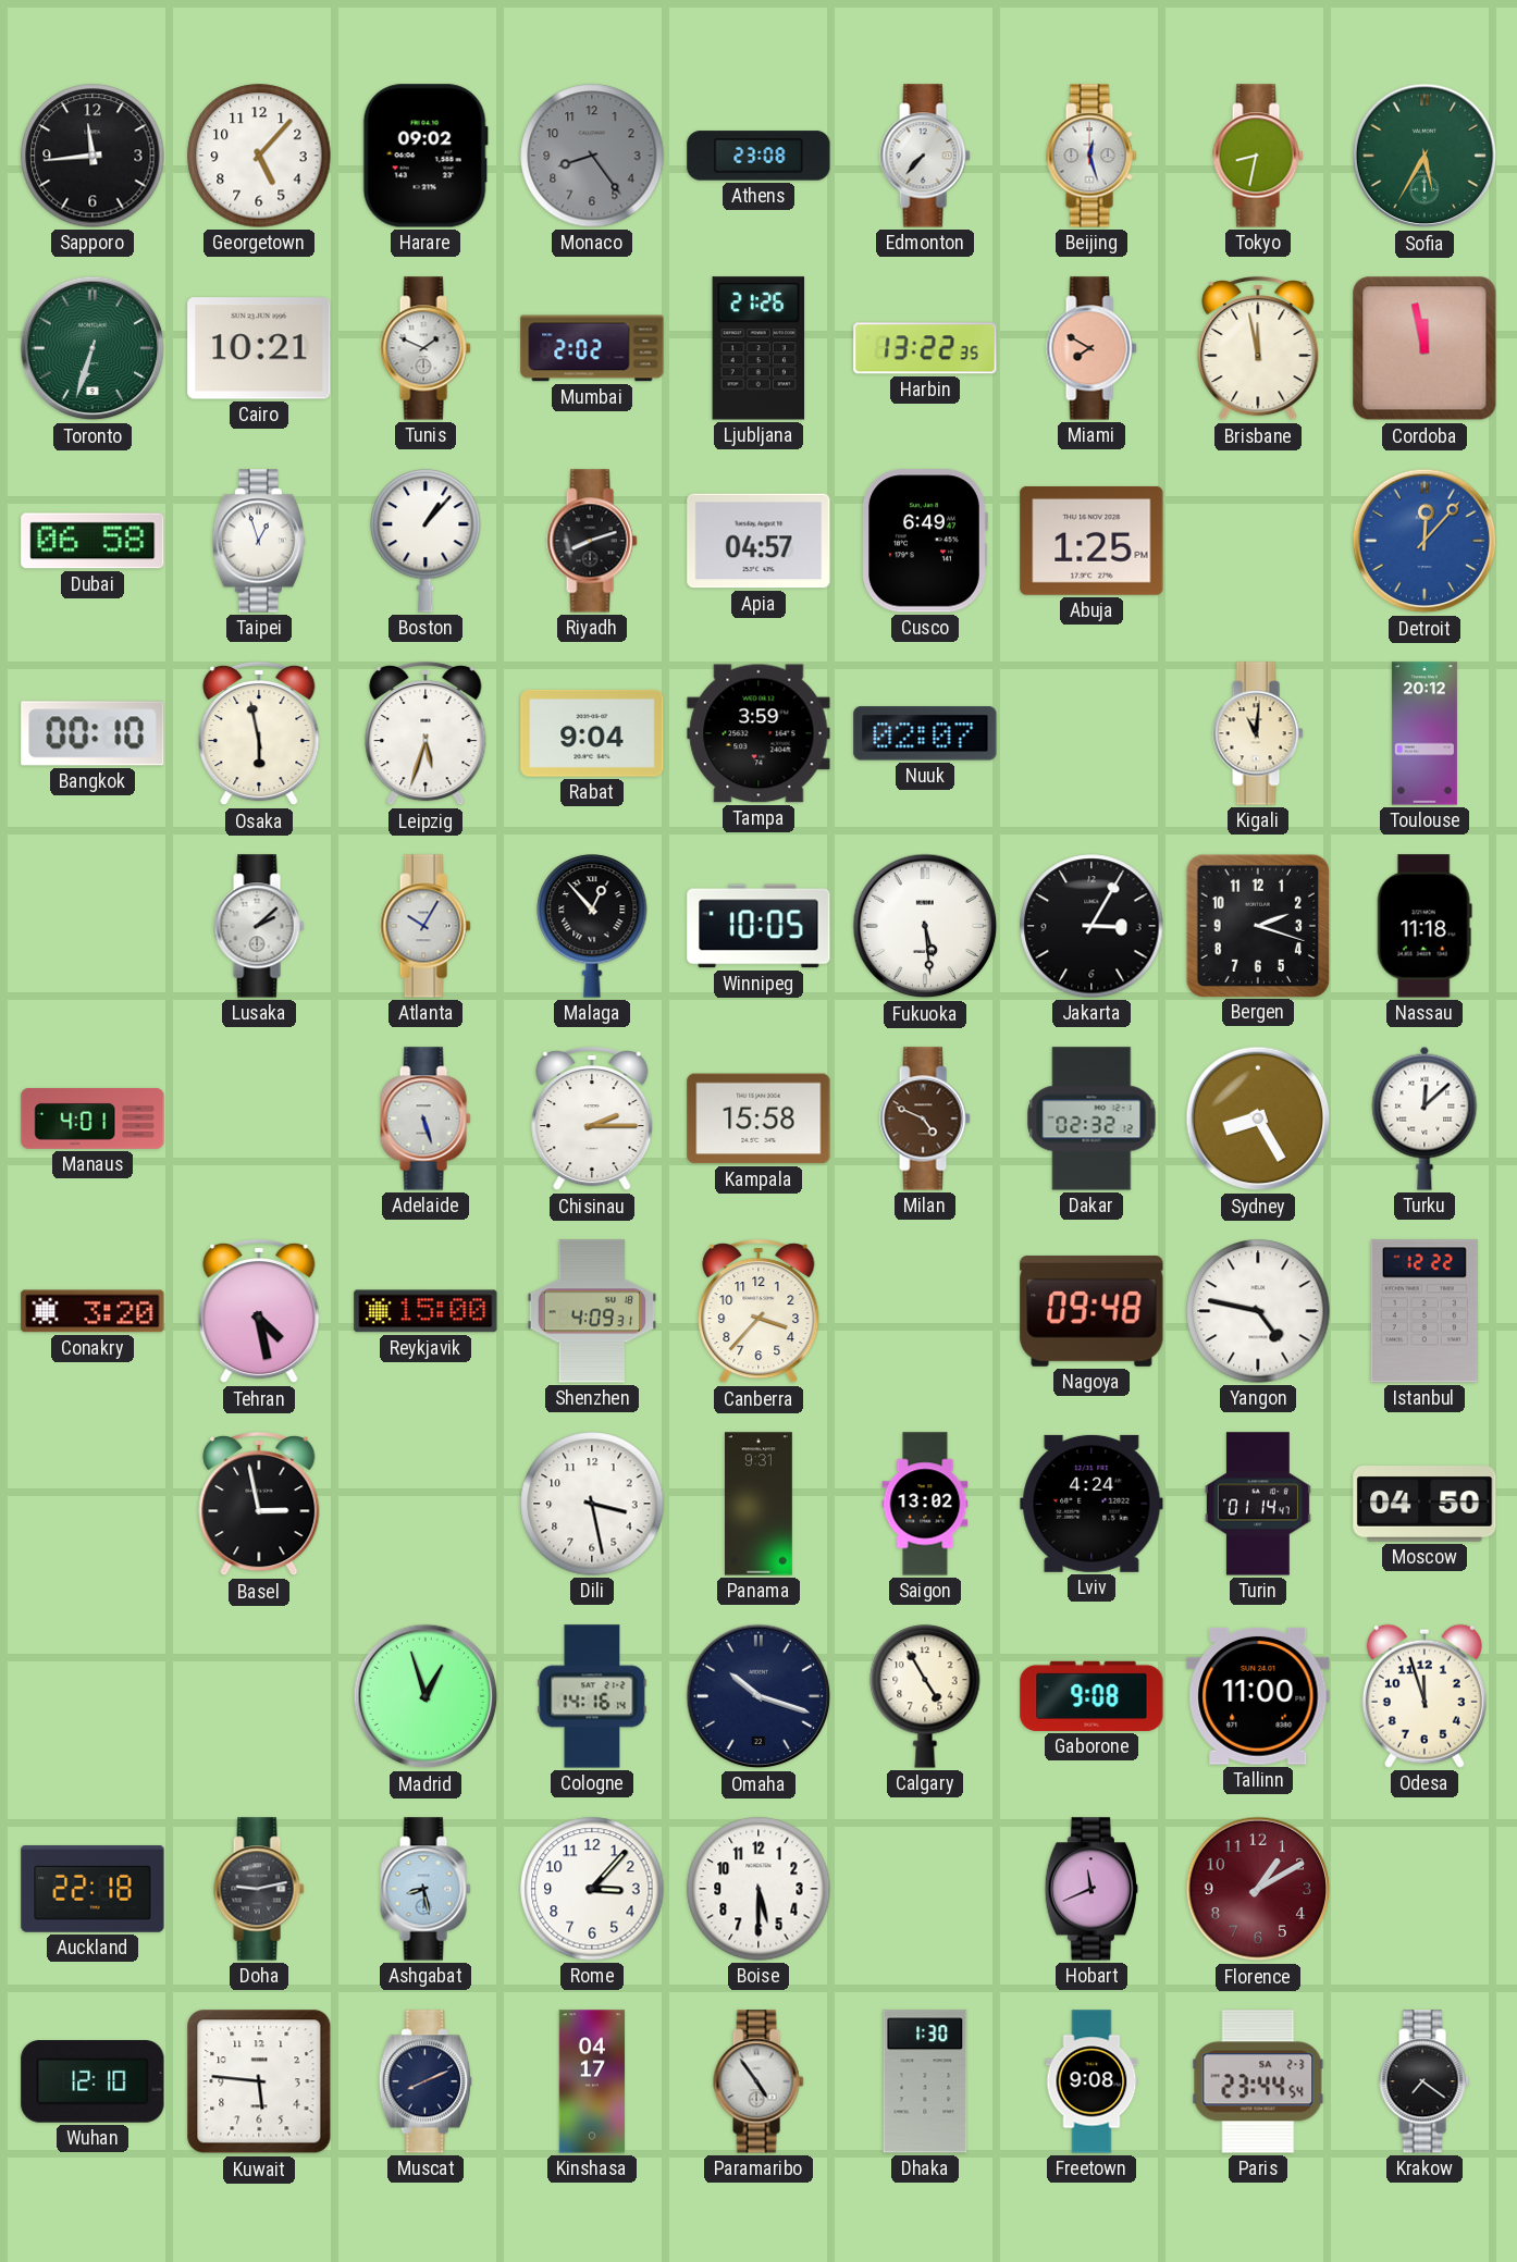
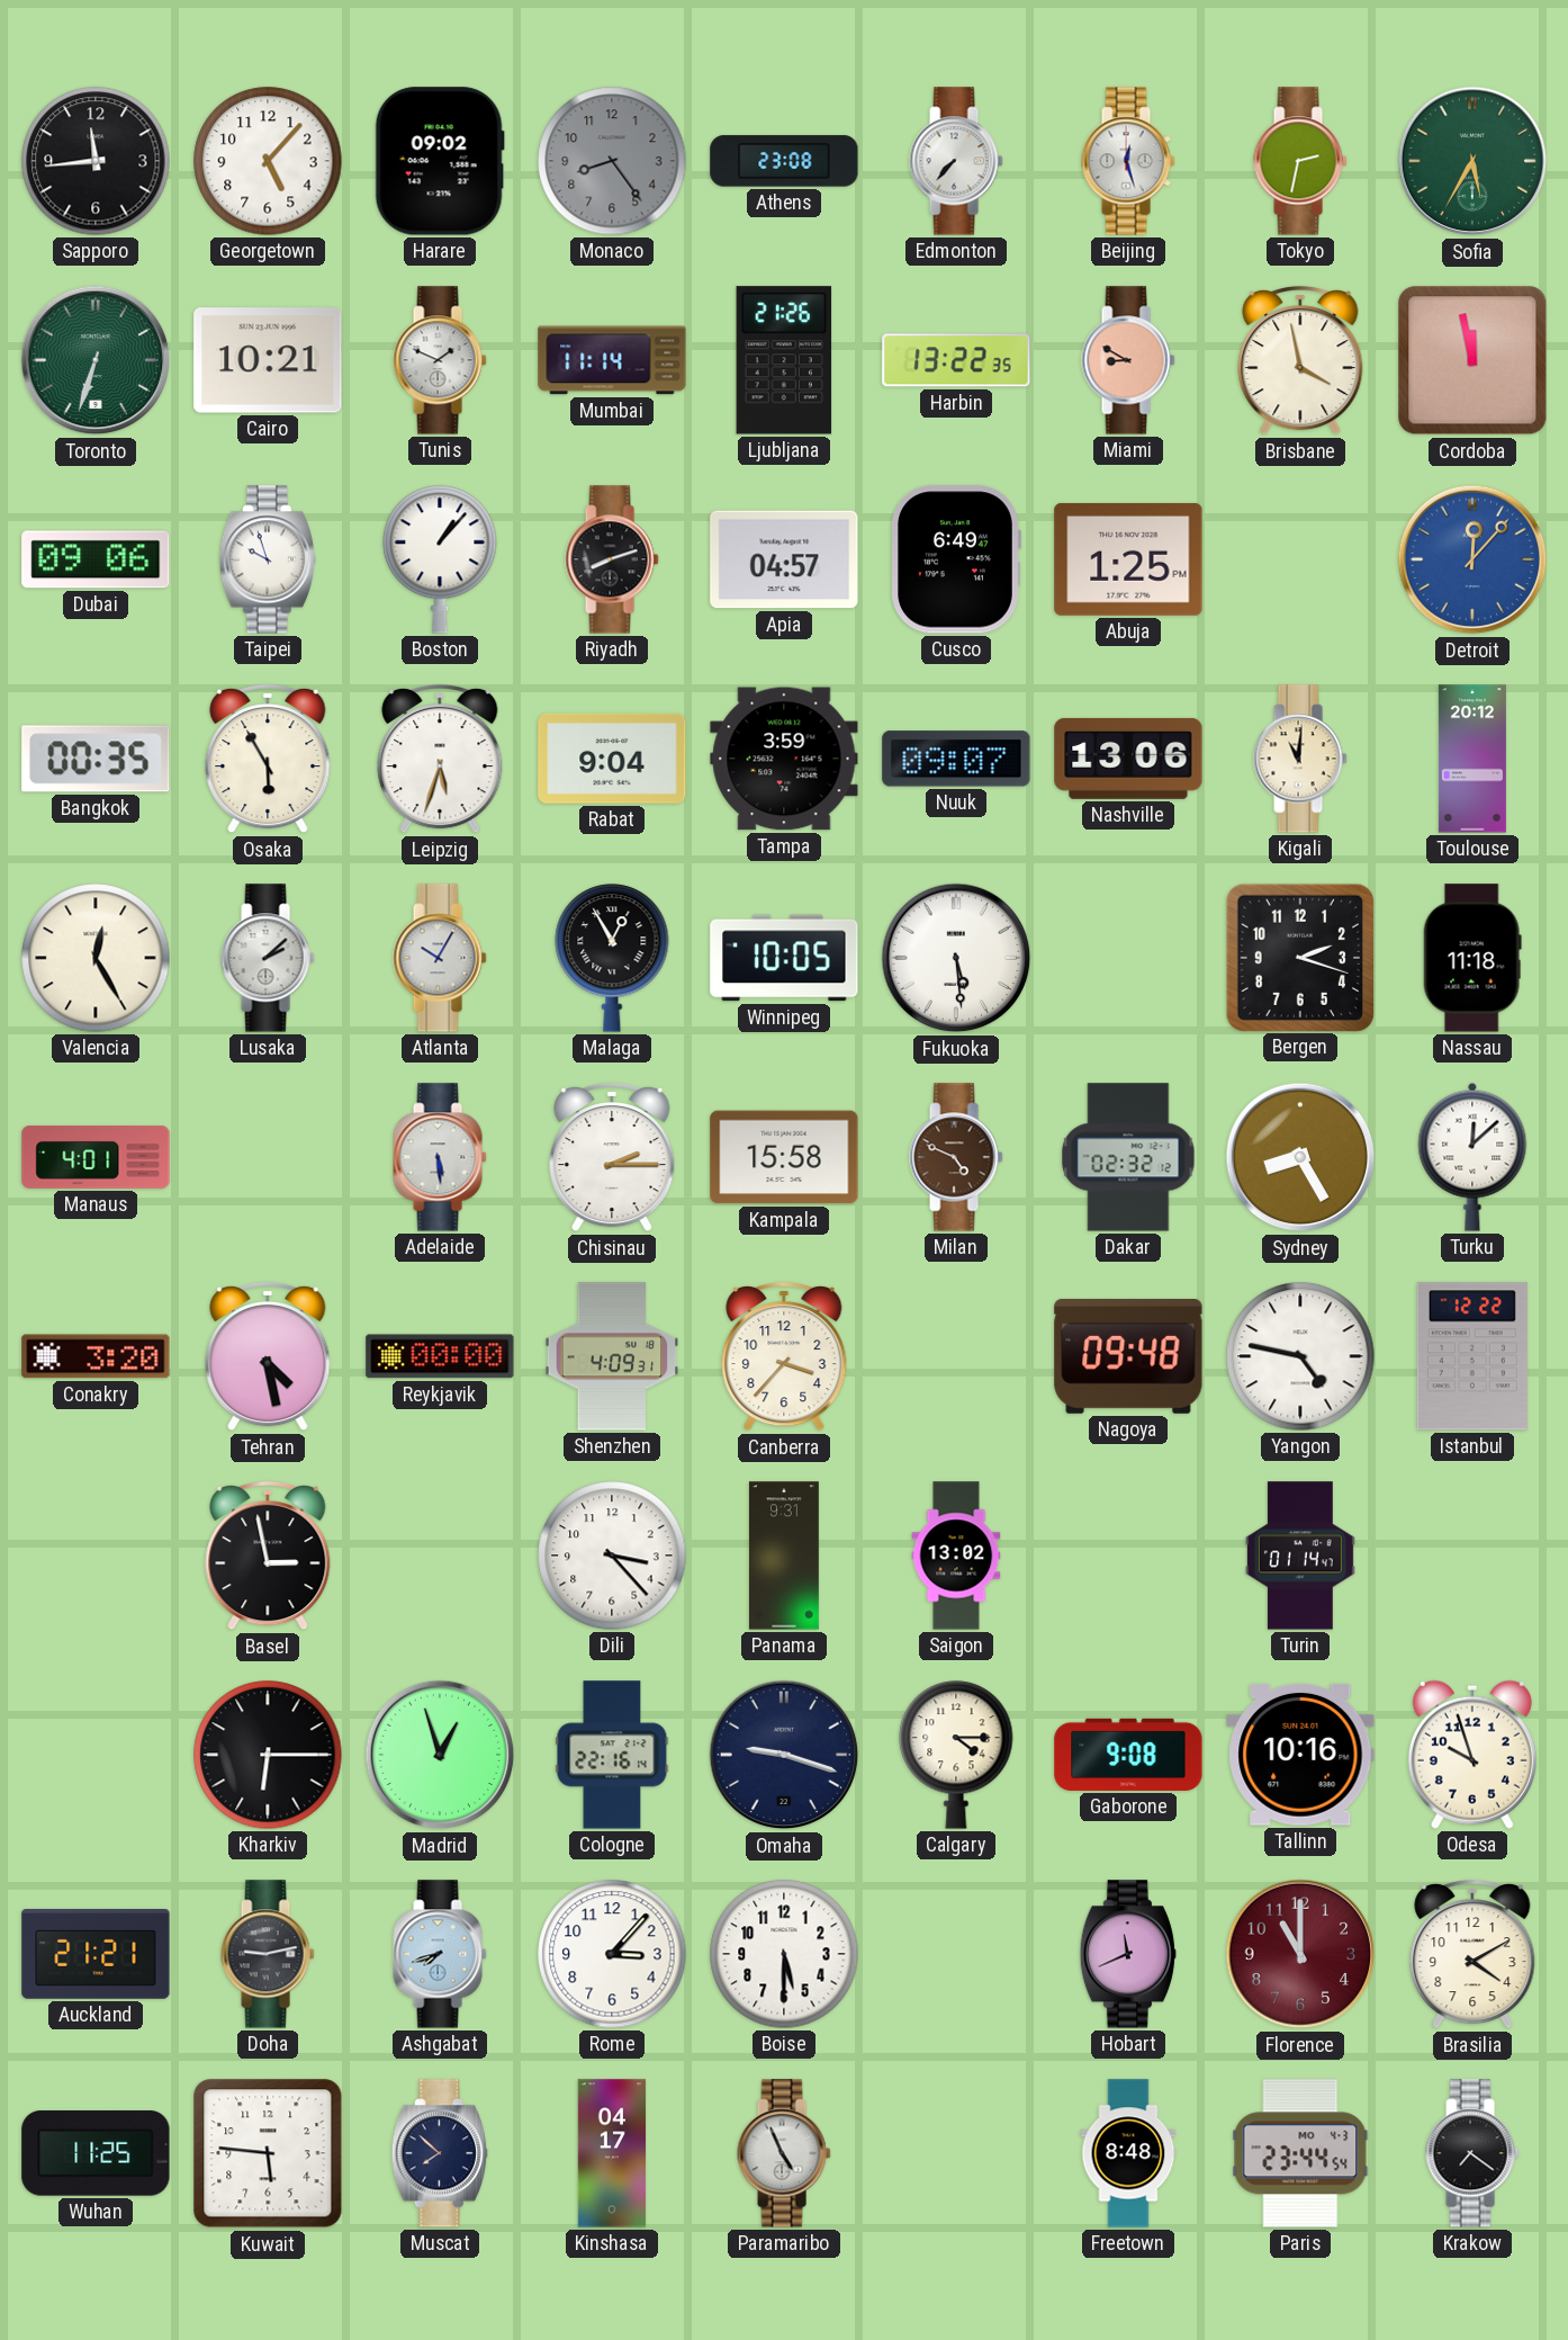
Tokyo: 8:32 -> 2:32 (1300, 161)
Mumbai: 2:02 -> 11:14 (612, 360)
Miami: 7:50 -> 8:50 (1128, 360)
Brisbane: 11:58 -> 3:58 (1300, 360)
Dubai: 06:58 -> 09:06 (96, 559)
Taipei: 12:57 -> 9:57 (268, 559)
Bangkok: 00:10 -> 00:35 (96, 759)
Osaka: 5:58 -> 5:55 (268, 759)
Nuuk: 02:07 -> 09:07 (956, 759)
Nashville: none -> 13:06 (1128, 759)
Valencia: none -> 12:25 (96, 958)
Malaga: 12:53 -> 12:55 (612, 958)
Jakarta: 3:05 -> none (1091, 926)
Adelaide: 5:27 -> 5:29 (440, 1157)
Reykjavik: 15:00 -> 00:00 (440, 1356)
Dili: 3:28 -> 3:23 (612, 1555)
Lviv: 4:24 -> none (1091, 1504)
Moscow: 04:50 -> none (1424, 1504)
Kharkiv: none -> 6:15 (268, 1755)
Cologne: 14:16 -> 22:16 (612, 1755)
Omaha: 10:18 -> 9:18 (784, 1755)
Calgary: 4:55 -> 4:15 (956, 1755)
Tallinn: 11:00 -> 10:16 (1300, 1755)
Odesa: 11:57 -> 9:57 (1472, 1755)
Auckland: 22:18 -> 21:21 (96, 1955)
Ashgabat: 8:28 -> 7:42 (440, 1954)
Florence: 1:10 -> 11:00 (1300, 1954)
Brasilia: none -> 4:10 (1472, 1954)
Wuhan: 12:10 -> 11:25 (96, 2153)
Muscat: 8:11 -> 7:52 (440, 2153)
Paramaribo: 4:54 -> 4:56 (784, 2153)
Dhaka: 1:30 -> none (925, 2081)
Freetown: 9:08 -> 8:48 (1128, 2153)
Paris date: SA 2-3 -> MO 4-3 (1300, 2153)
